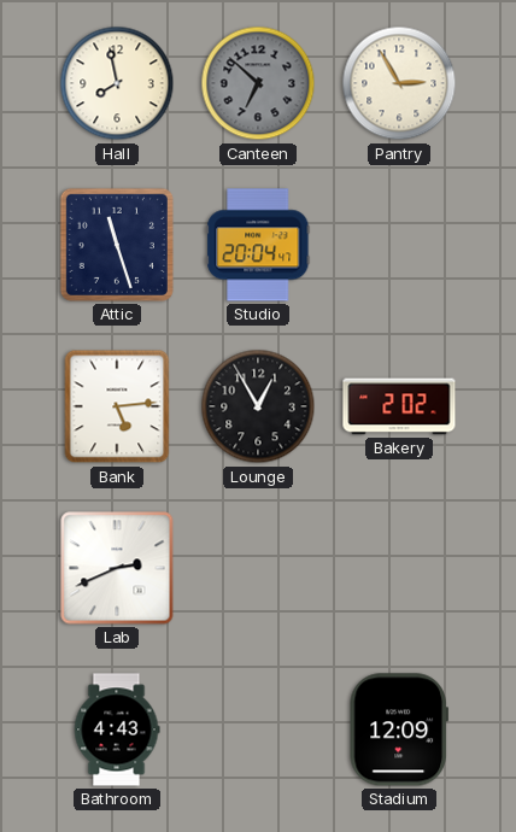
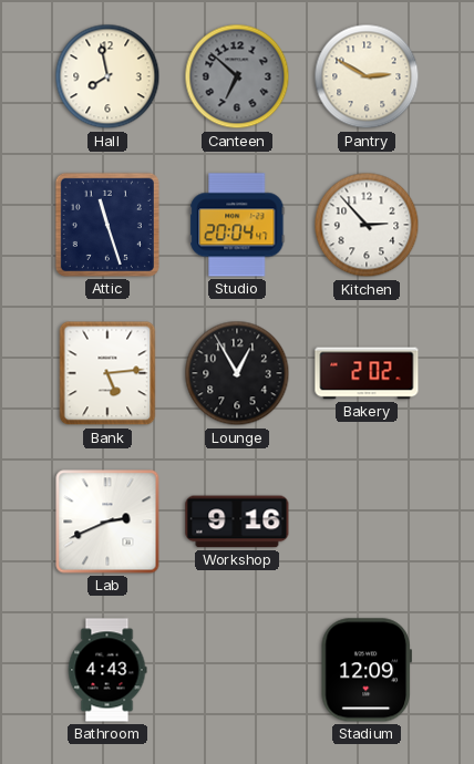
Pantry: 2:55 -> 2:50 (367, 76)
Kitchen: none -> 2:53 (367, 225)
Workshop: none -> 9:16 (237, 522)
